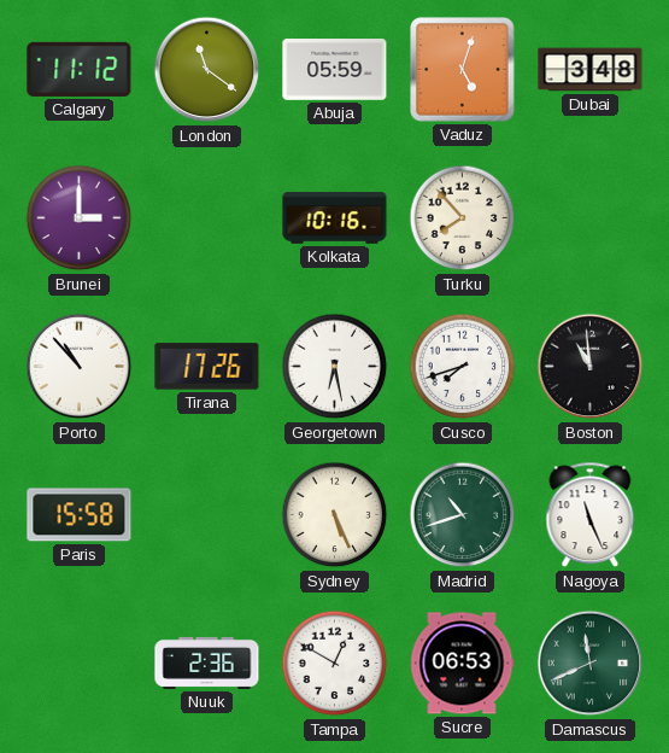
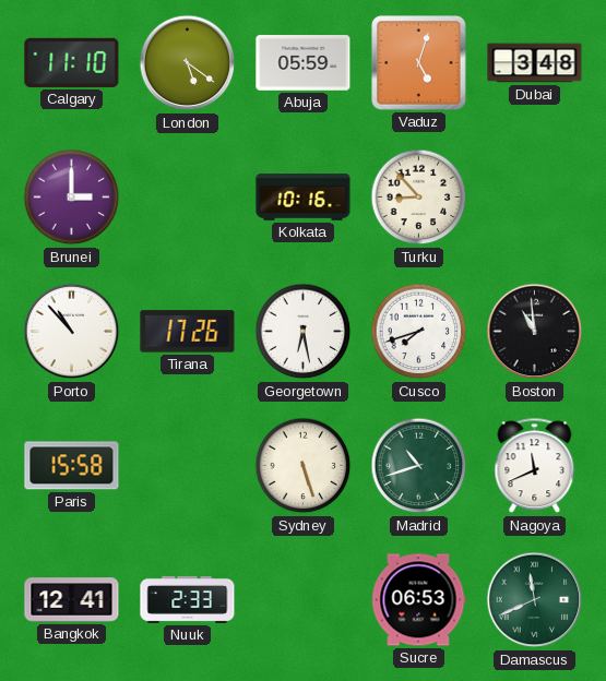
Calgary: 11:12 -> 11:10 (72, 62)
London: 11:21 -> 5:21 (188, 63)
Turku: 7:53 -> 8:53 (419, 198)
Sydney: 5:26 -> 5:27 (304, 466)
Nagoya: 11:26 -> 11:41 (535, 466)
Bangkok: none -> 12:41 (72, 600)
Nuuk: 2:36 -> 2:33 (188, 599)
Tampa: 12:50 -> none (335, 664)
